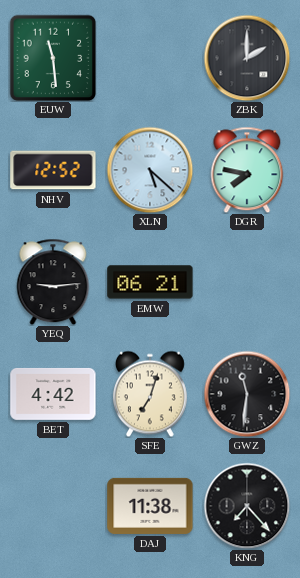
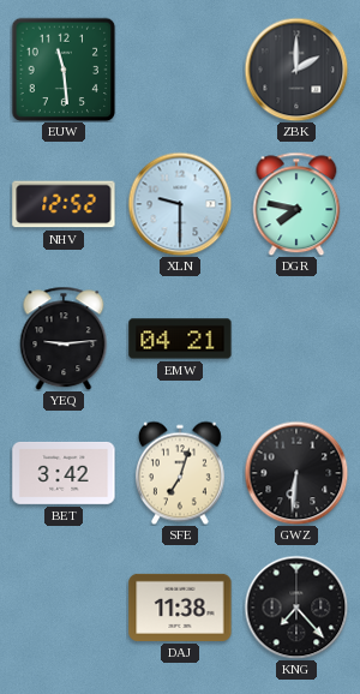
XLN: 5:22 -> 9:30 (180, 204)
EMW: 06:21 -> 04:21 (180, 339)
BET: 4:42 -> 3:42 (64, 473)
GWZ: 11:31 -> 6:31 (296, 473)
